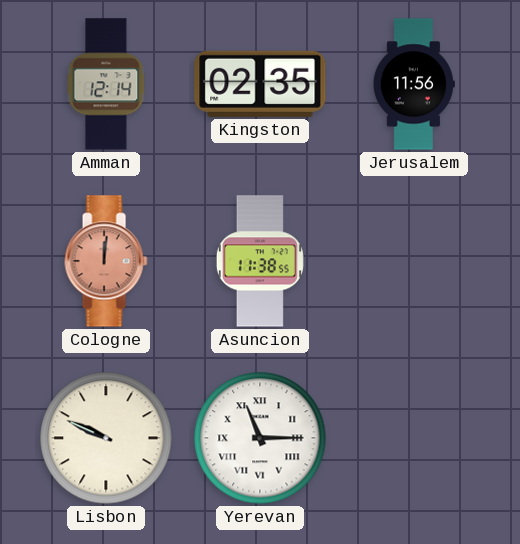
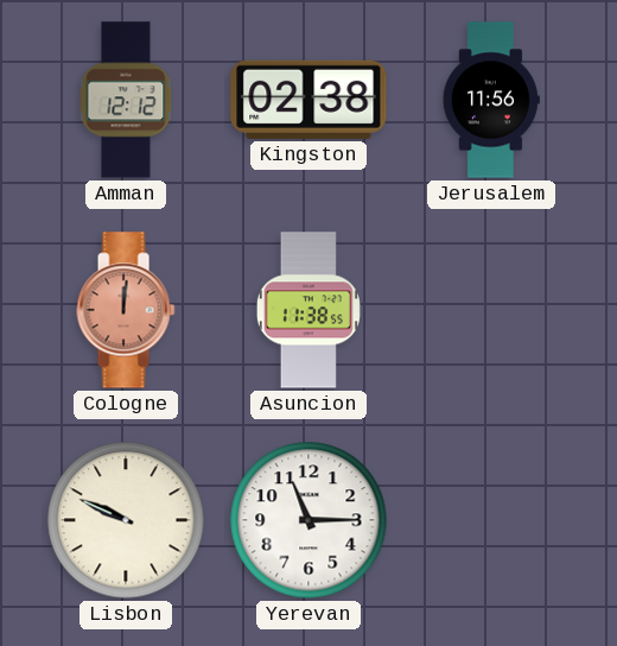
Amman: 12:14 -> 12:12 (126, 100)
Kingston: 02:35 -> 02:38 (308, 100)
Yerevan numerals: Roman -> Arabic (308, 520)
